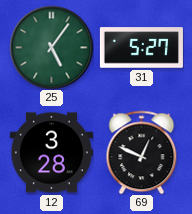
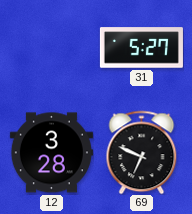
25: 5:06 -> none (51, 47)
69: 12:49 -> 6:49 (142, 152)
